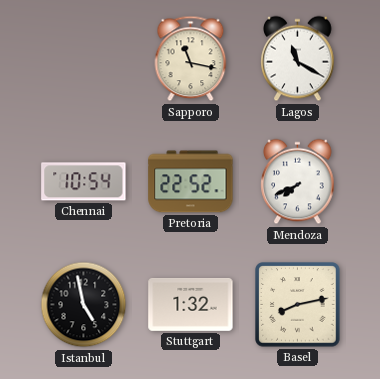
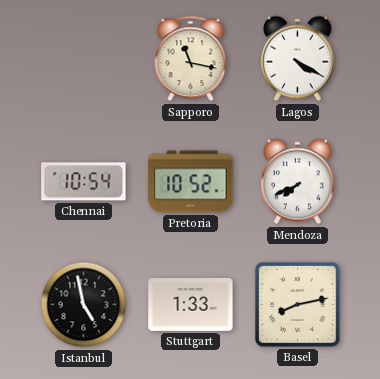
Lagos: 11:20 -> 4:20 (298, 59)
Pretoria: 22:52 -> 10:52 (191, 182)
Stuttgart: 1:32 -> 1:33 (191, 304)
